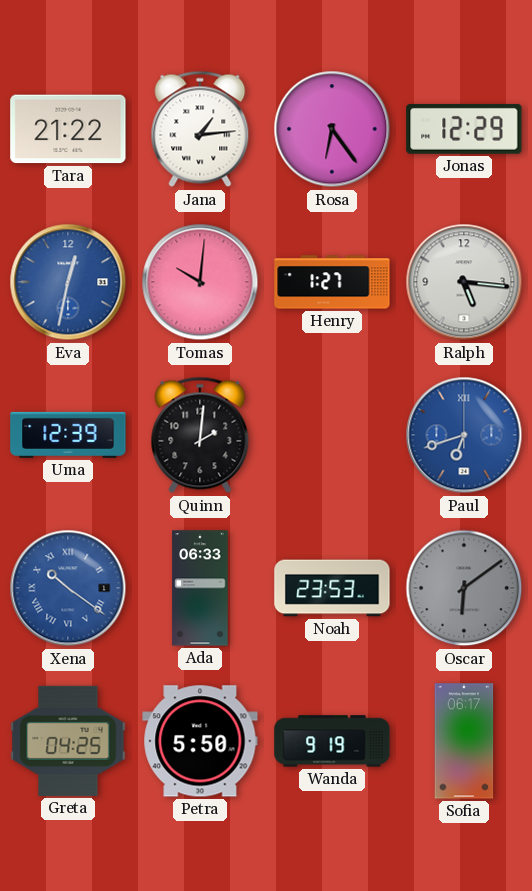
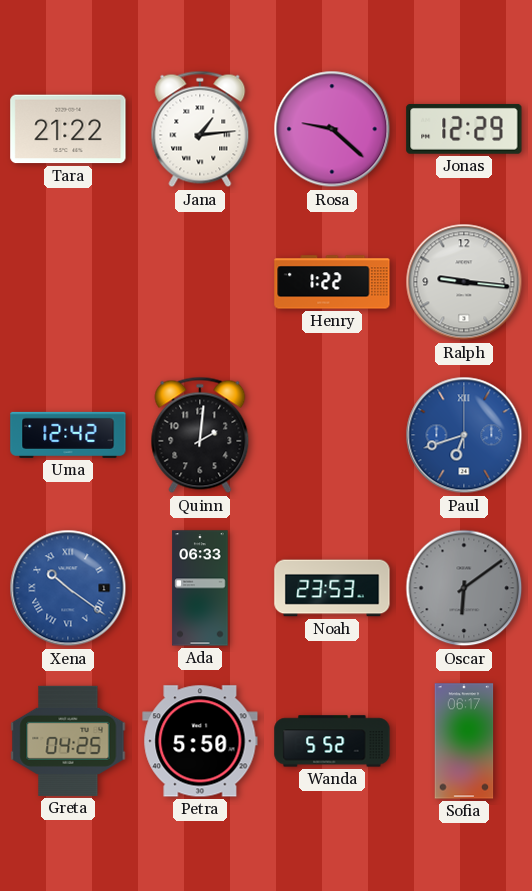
Rosa: 6:24 -> 9:22 (332, 129)
Eva: 12:32 -> none (68, 282)
Tomas: 10:01 -> none (200, 282)
Henry: 1:27 -> 1:22 (332, 282)
Ralph: 5:16 -> 9:16 (464, 282)
Uma: 12:39 -> 12:42 (68, 435)
Wanda: 9:19 -> 5:52 (332, 741)
